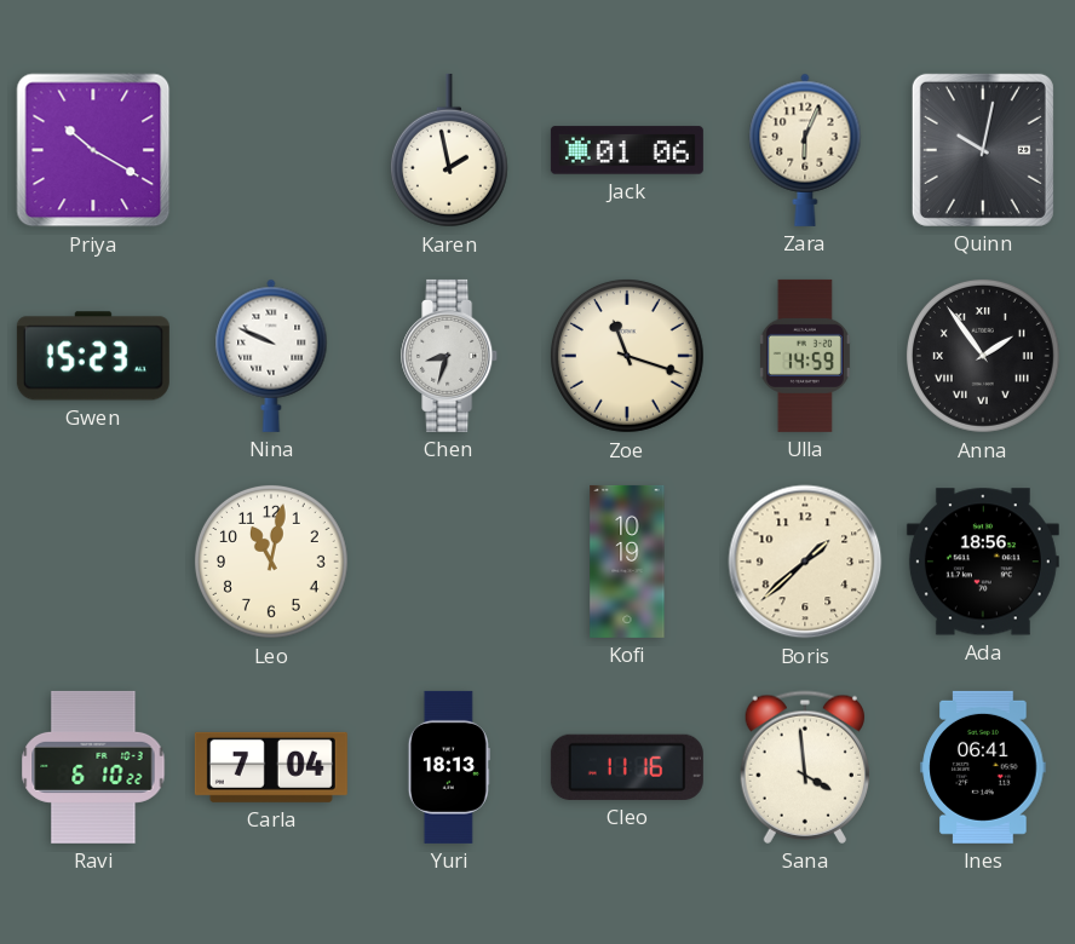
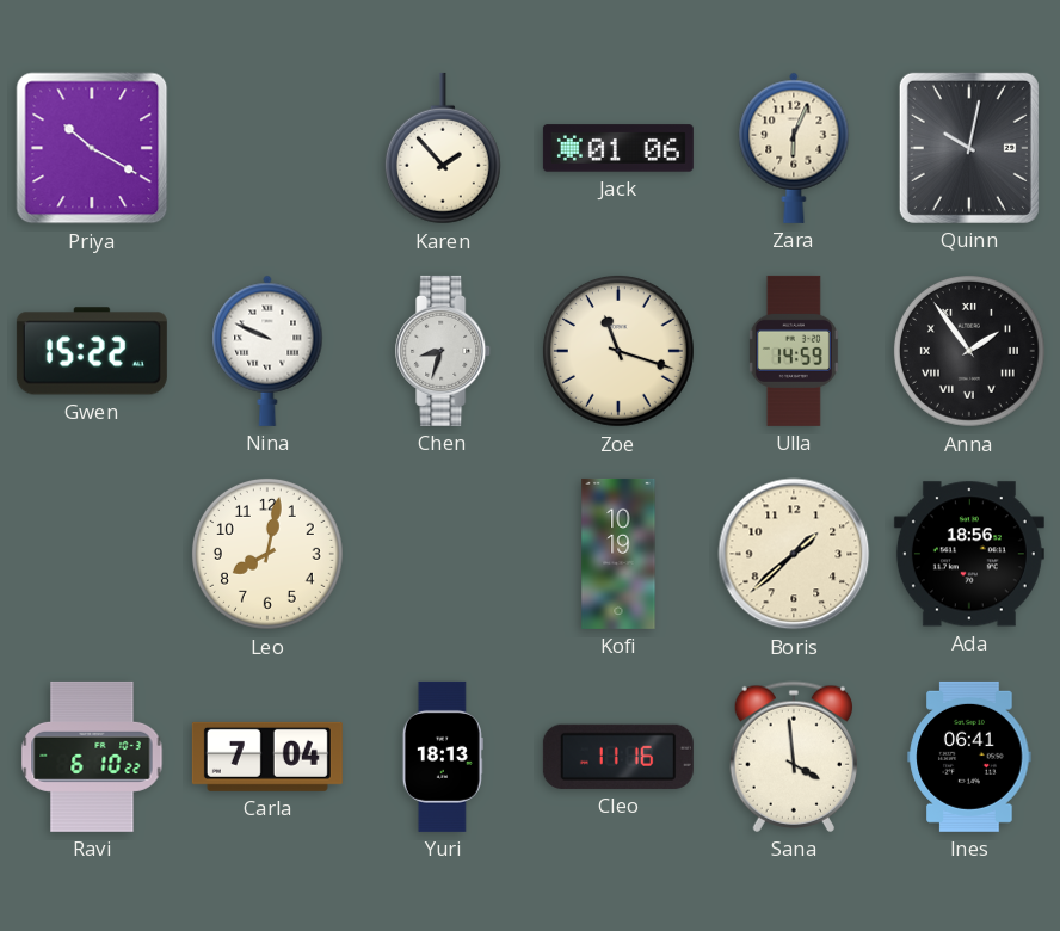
Karen: 1:58 -> 1:53 (443, 148)
Gwen: 15:23 -> 15:22 (92, 351)
Leo: 11:02 -> 8:02 (267, 554)
